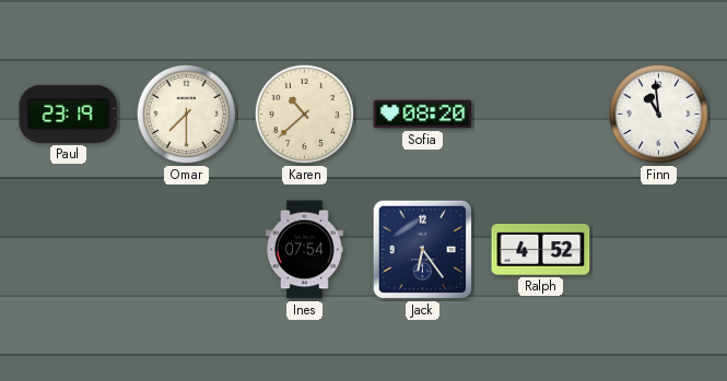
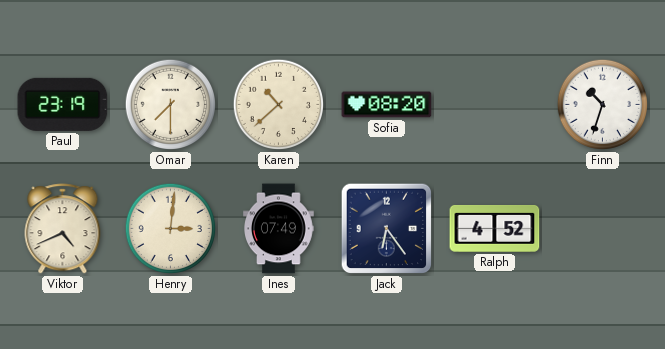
Finn: 10:59 -> 10:33 (603, 105)
Viktor: none -> 4:41 (63, 229)
Henry: none -> 3:01 (171, 229)
Ines: 07:54 -> 07:49 (279, 229)
